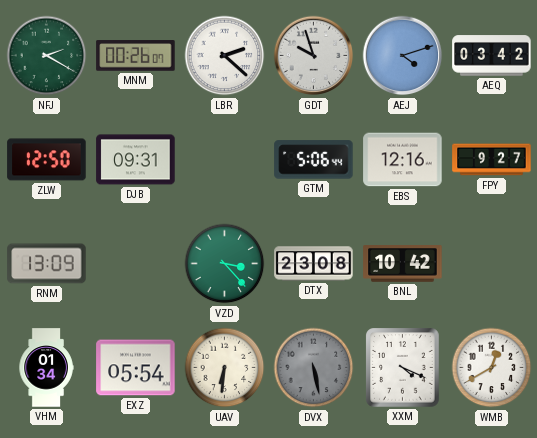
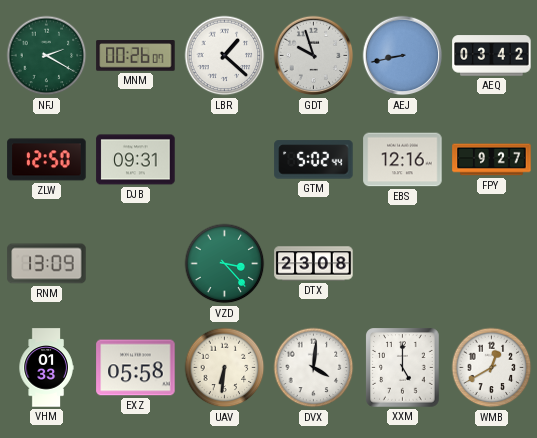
LBR: 2:22 -> 1:22 (225, 56)
AEJ: 4:12 -> 8:43 (403, 56)
GTM: 5:06 -> 5:02 (314, 160)
BNL: 10:42 -> none (403, 264)
VHM: 01:34 -> 01:33 (46, 368)
EXZ: 05:54 -> 05:58 (136, 368)
DVX: 5:28 -> 4:01 (314, 368)
DVX dial: grey -> white (314, 368)
XXM: 4:19 -> 5:00 (403, 368)
